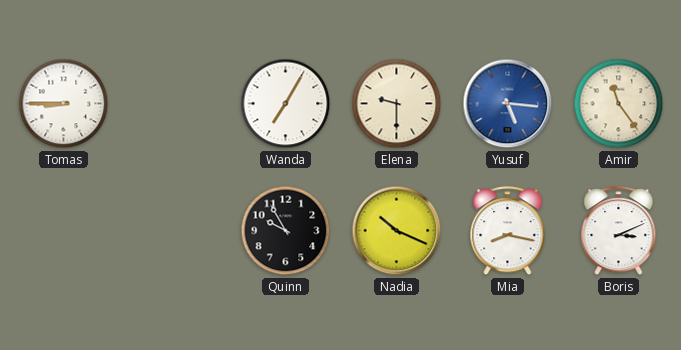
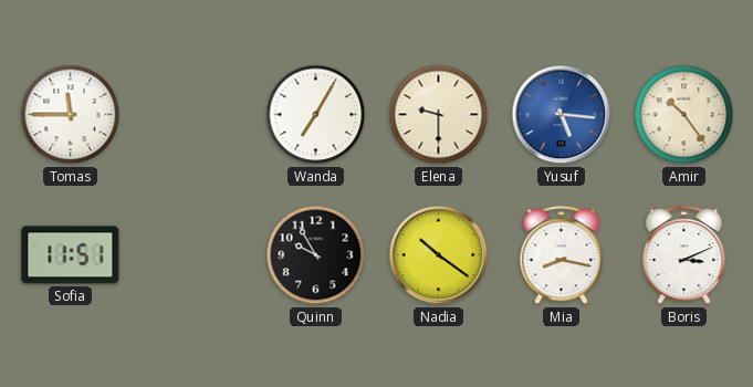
Tomas: 8:45 -> 11:45 (71, 115)
Amir: 11:24 -> 10:24 (684, 115)
Sofia: none -> 11:51 (71, 255)
Nadia: 10:19 -> 10:21 (439, 255)
